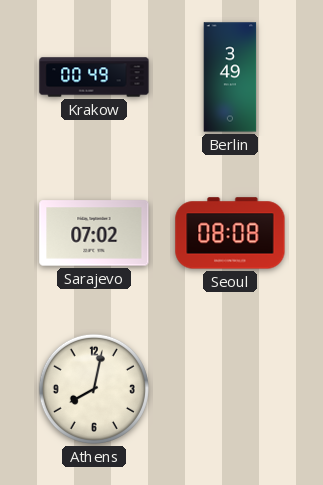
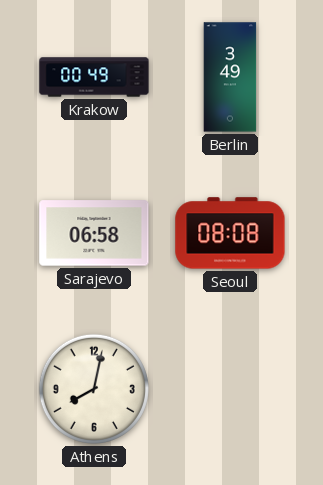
Sarajevo: 07:02 -> 06:58 (94, 233)
